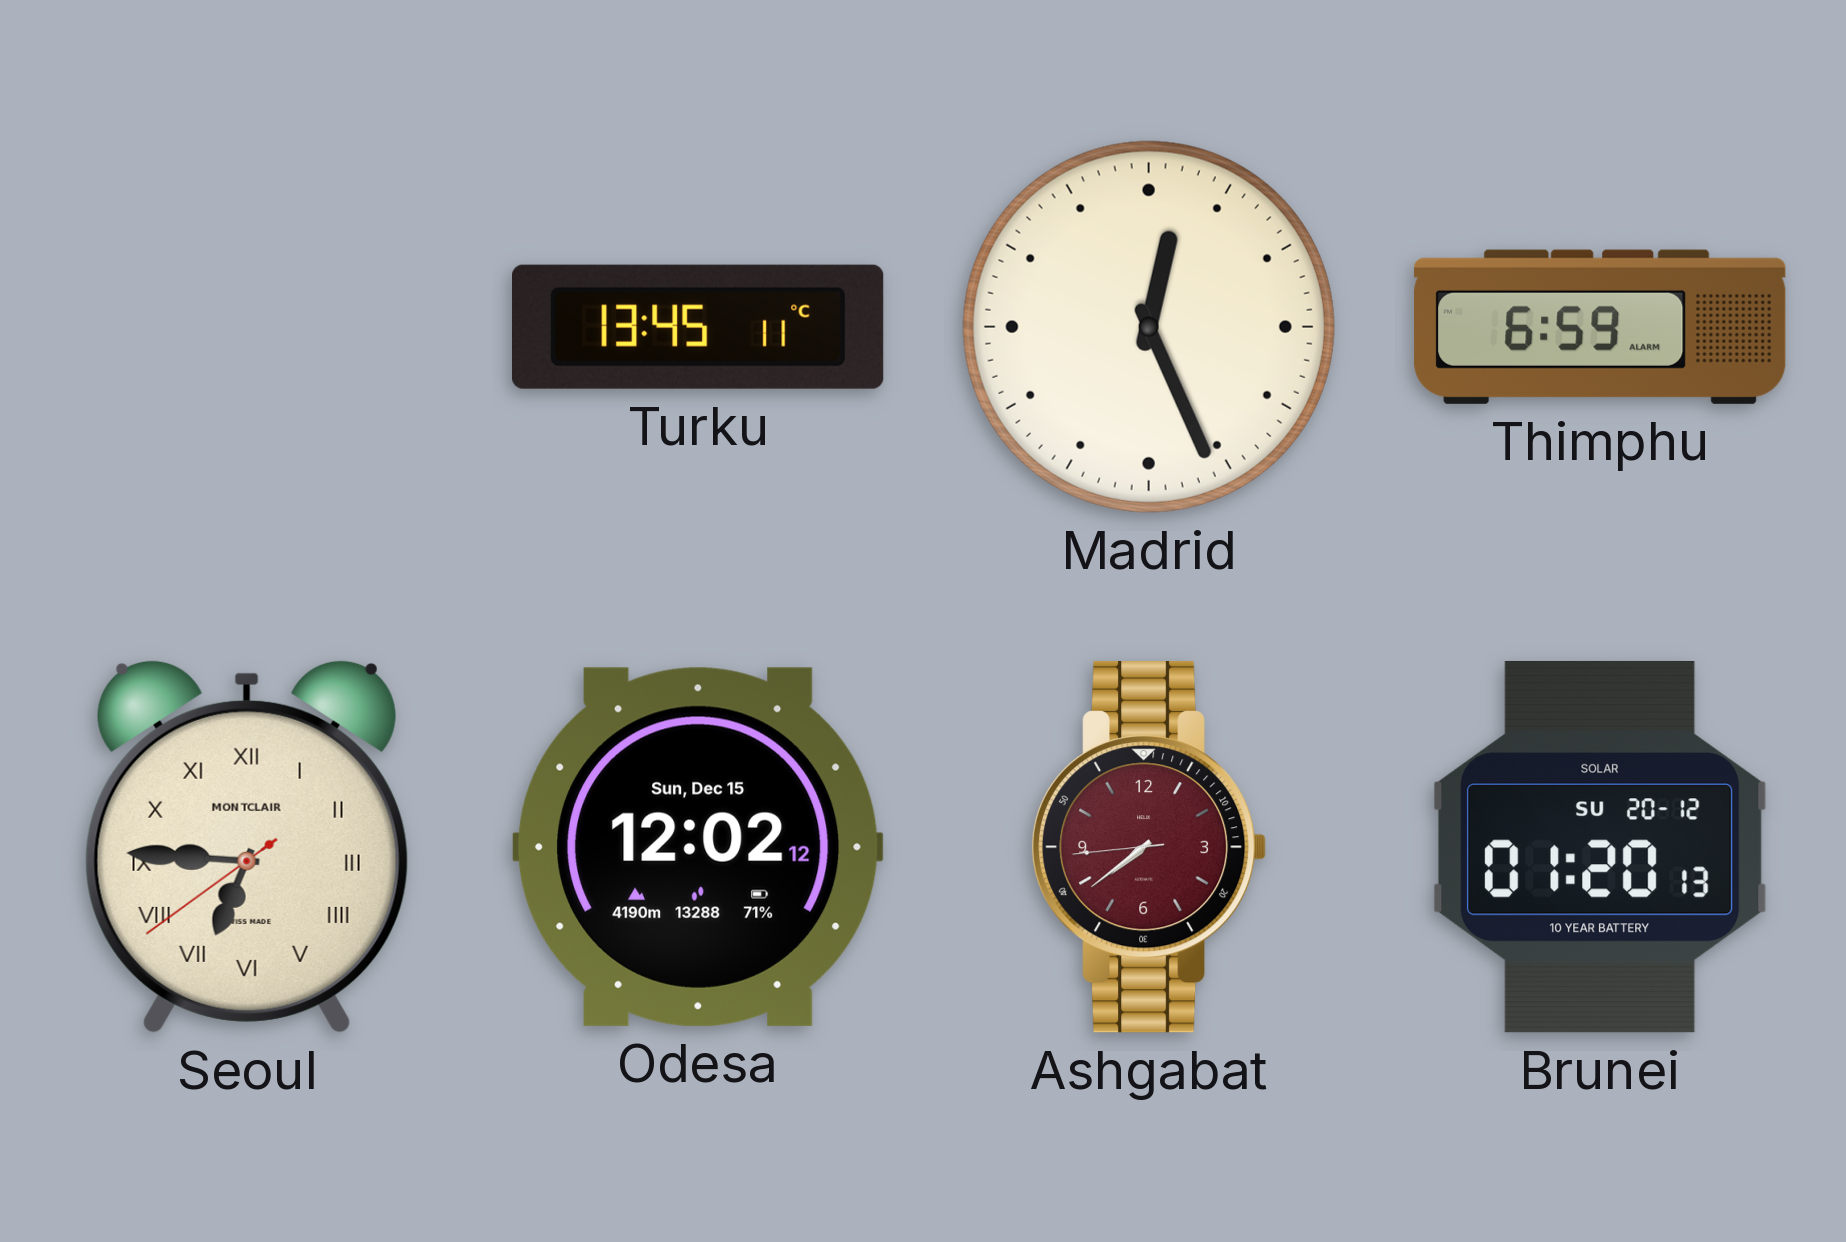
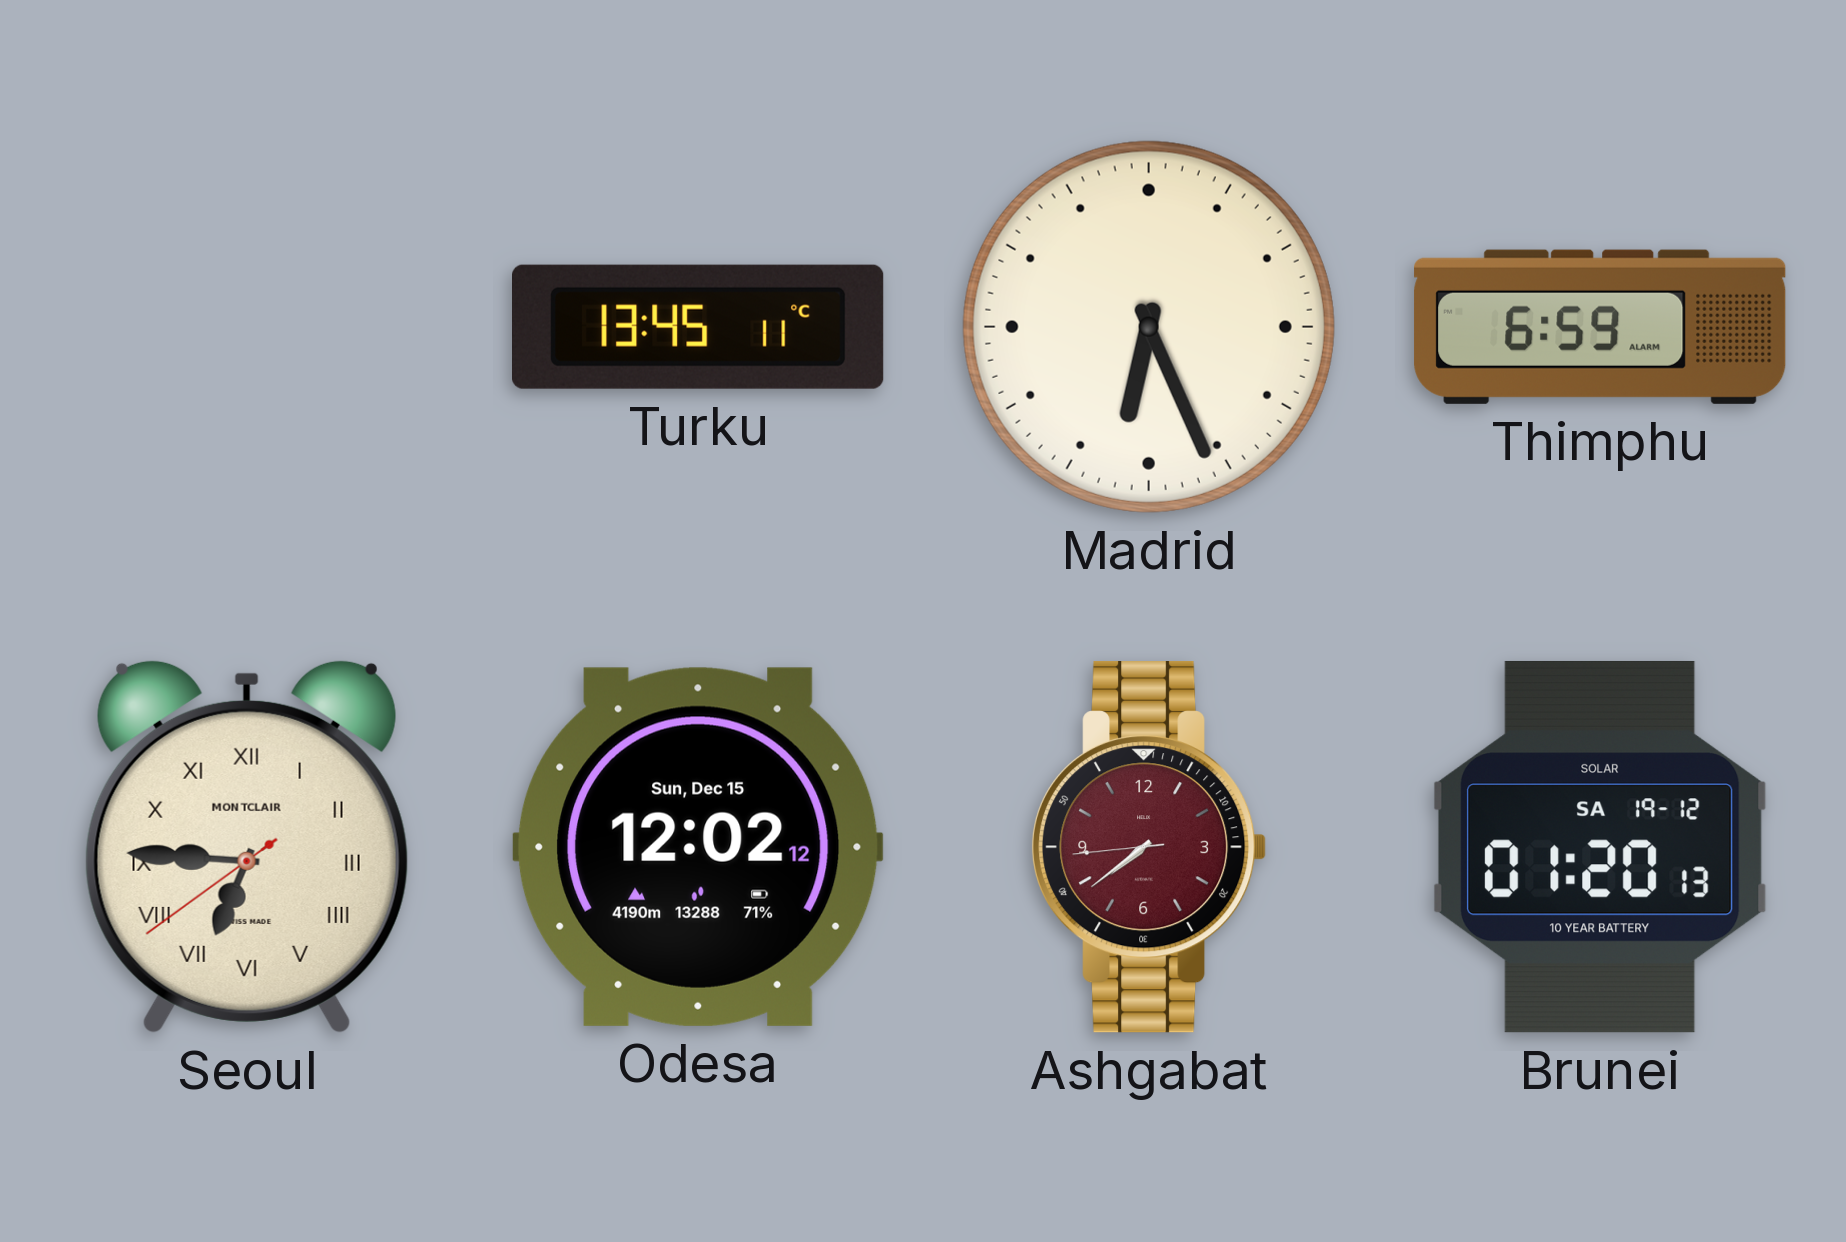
Madrid: 12:26 -> 6:26 (1149, 327)
Brunei date: SU 20-12 -> SA 19-12 (1600, 847)
